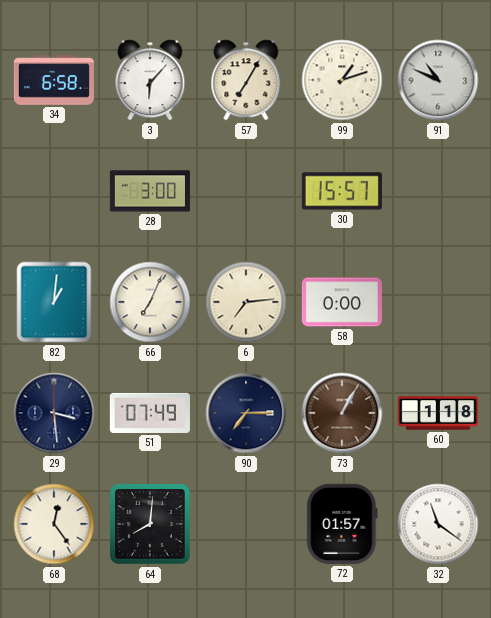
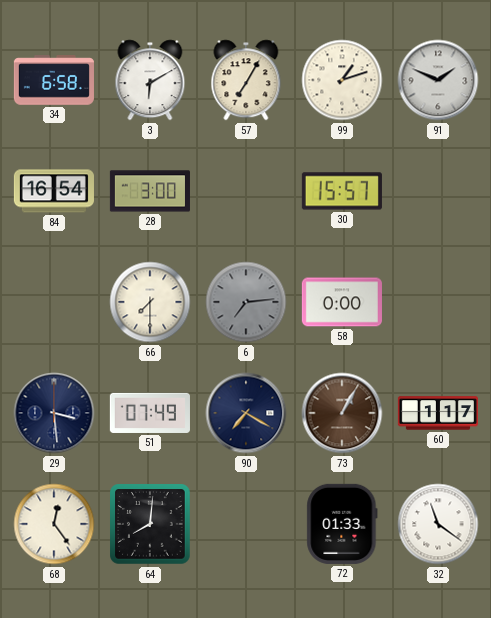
3: 6:07 -> 6:10 (150, 80)
91: 10:49 -> 1:49 (438, 80)
84: none -> 16:54 (54, 191)
82: 1:01 -> none (54, 302)
66: 7:04 -> 7:30 (150, 302)
6 dial: cream -> grey (246, 302)
90: 7:15 -> 7:20 (246, 413)
60: 1:18 -> 1:17 (438, 413)
72: 01:57 -> 01:33 (342, 524)
